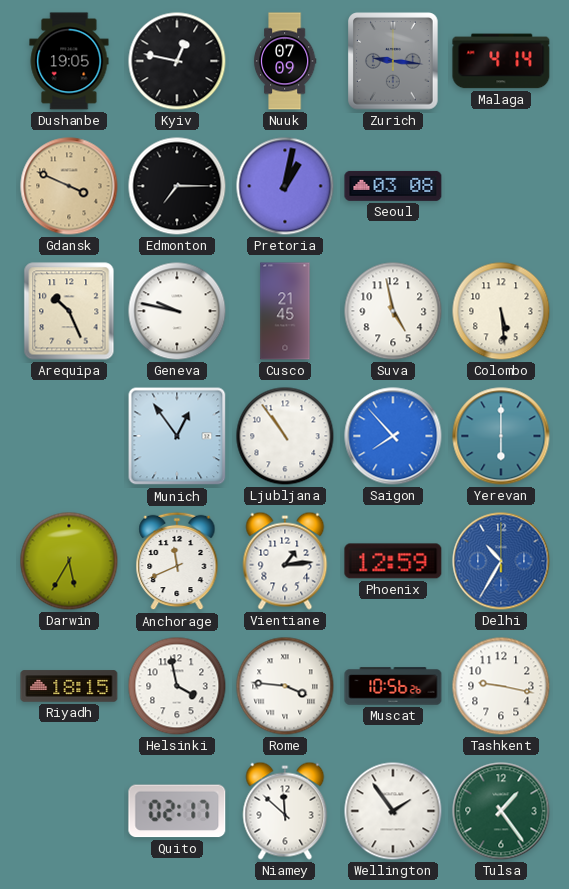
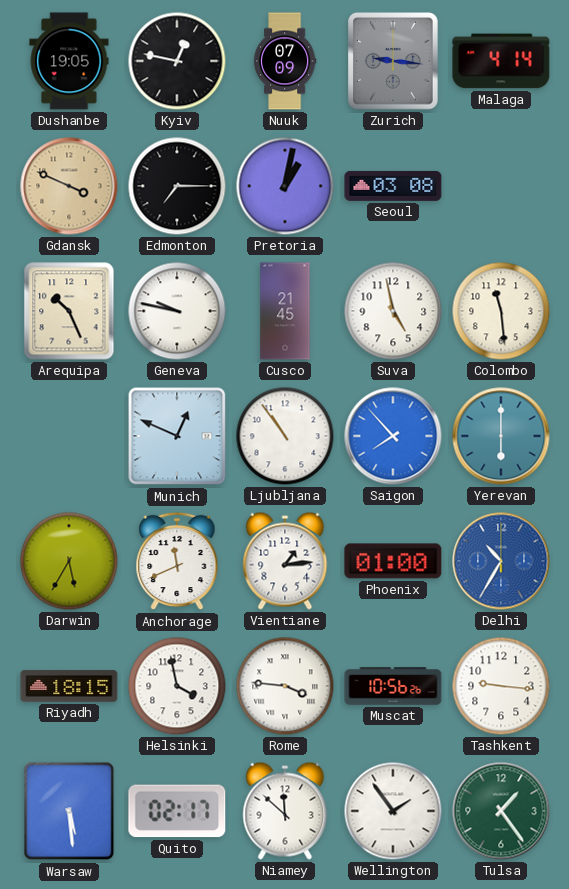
Colombo: 5:29 -> 11:29 (501, 311)
Munich: 12:54 -> 12:49 (177, 436)
Phoenix: 12:59 -> 01:00 (393, 561)
Tashkent: 9:17 -> 9:16 (501, 686)
Warsaw: none -> 5:29 (69, 811)
